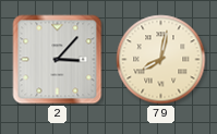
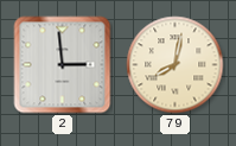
2: 3:07 -> 2:59 (63, 65)
